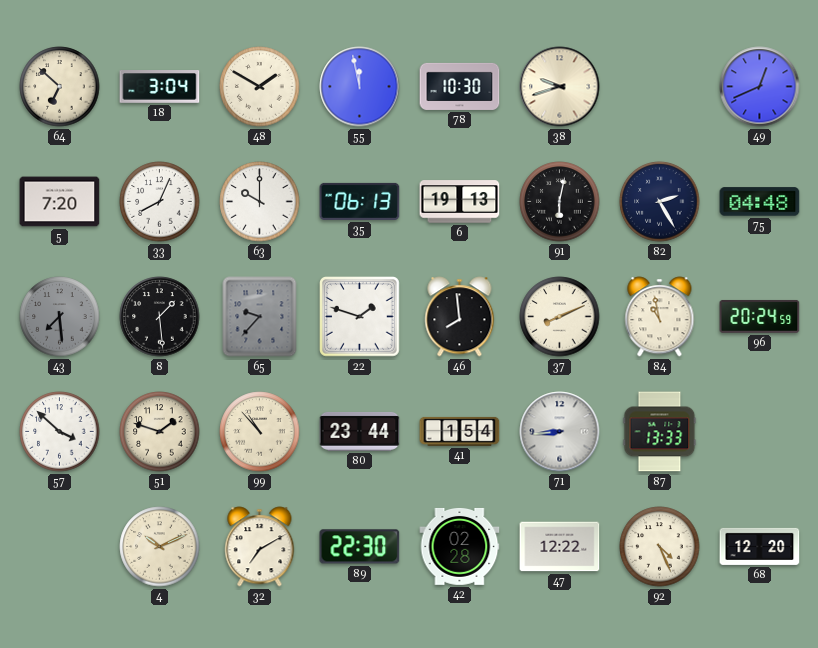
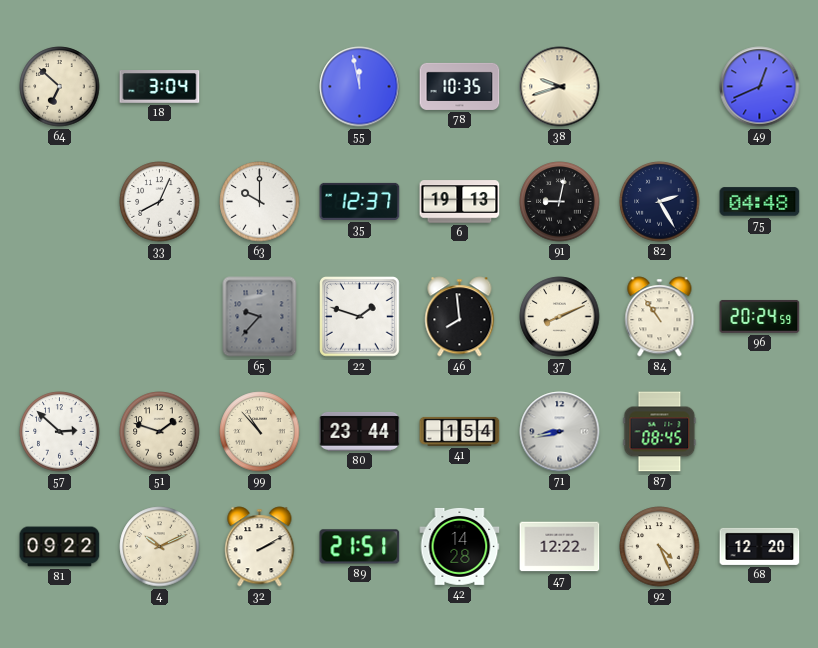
48: 1:50 -> none (260, 87)
78: 10:30 -> 10:35 (460, 86)
5: 7:20 -> none (60, 202)
35: 06:13 -> 12:37 (360, 201)
91: 6:02 -> 9:02 (560, 202)
43: 7:29 -> none (60, 317)
8: 1:29 -> none (160, 317)
84: 10:58 -> 10:54 (660, 317)
57: 3:52 -> 2:52 (60, 432)
71: 8:44 -> 8:43 (560, 432)
87: 13:33 -> 08:45 (660, 432)
81: none -> 09:22 (60, 547)
32: 7:10 -> 2:10 (260, 547)
89: 22:30 -> 21:51 (360, 547)
42: 02:28 -> 14:28 (460, 546)
